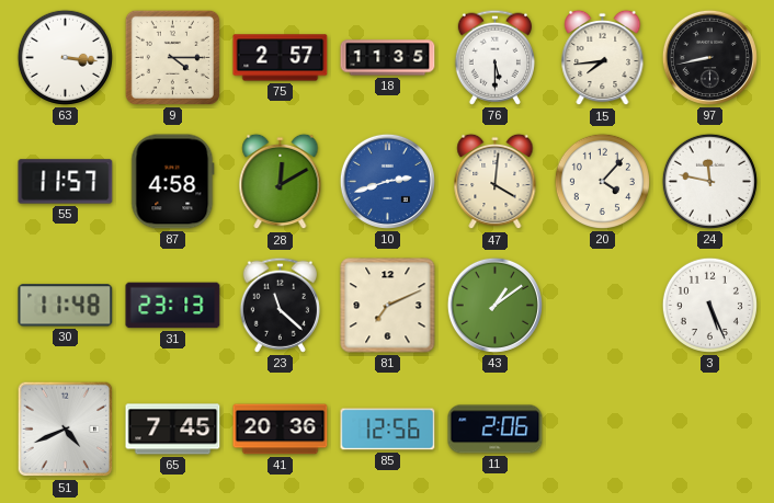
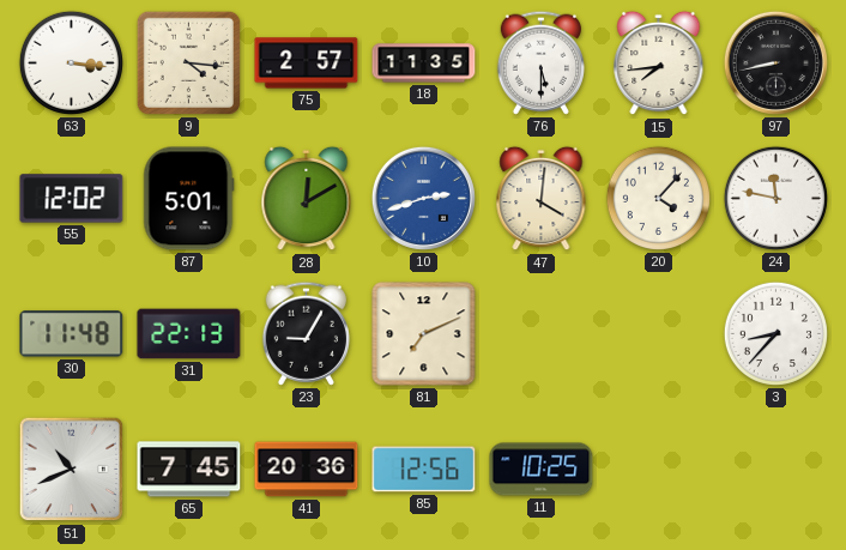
9: 4:15 -> 4:16 (188, 62)
55: 11:57 -> 12:02 (72, 199)
87: 4:58 -> 5:01 (189, 199)
31: 23:13 -> 22:13 (189, 334)
23: 11:22 -> 9:05 (306, 333)
43: 1:09 -> none (494, 305)
3: 5:26 -> 8:37 (775, 333)
51: 4:41 -> 10:41 (72, 470)
11: 2:06 -> 10:25 (542, 470)
